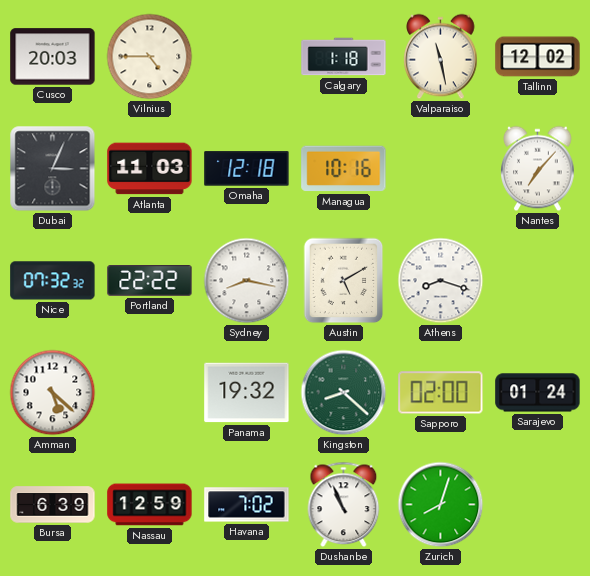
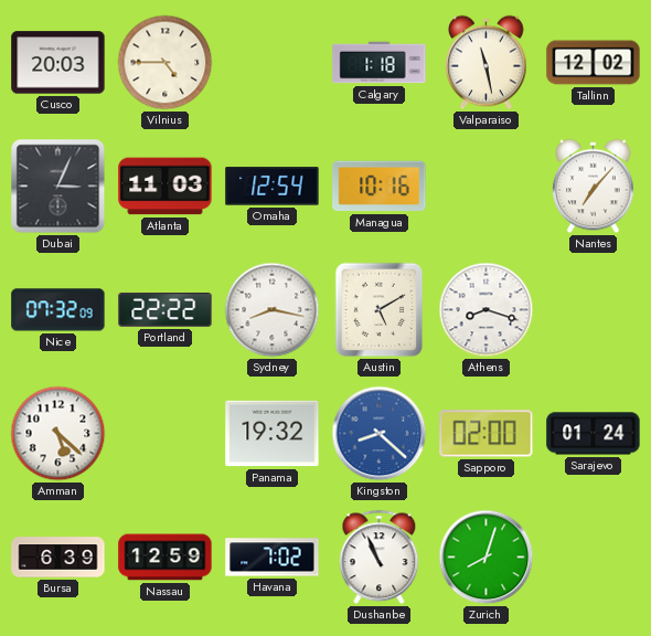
Omaha: 12:18 -> 12:54 (273, 187)
Nice: 07:32:32 -> 07:32:09 (58, 310)
Kingston dial: green -> blue (380, 434)
